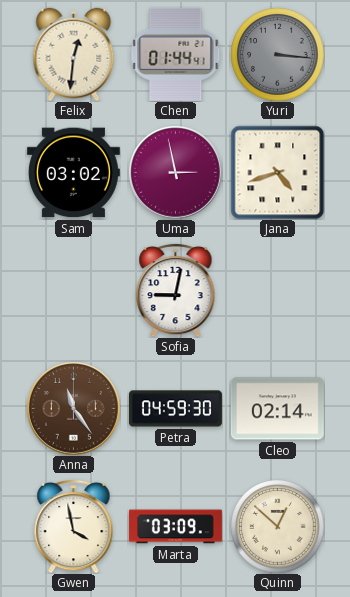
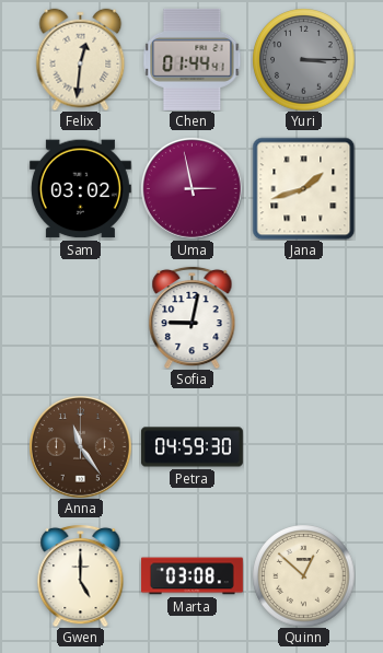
Yuri: 3:16 -> 3:15 (303, 59)
Jana: 4:42 -> 1:42 (303, 188)
Cleo: 02:14 -> none (277, 409)
Gwen: 3:58 -> 5:00 (81, 575)
Marta: 03:09 -> 03:08 (191, 576)
